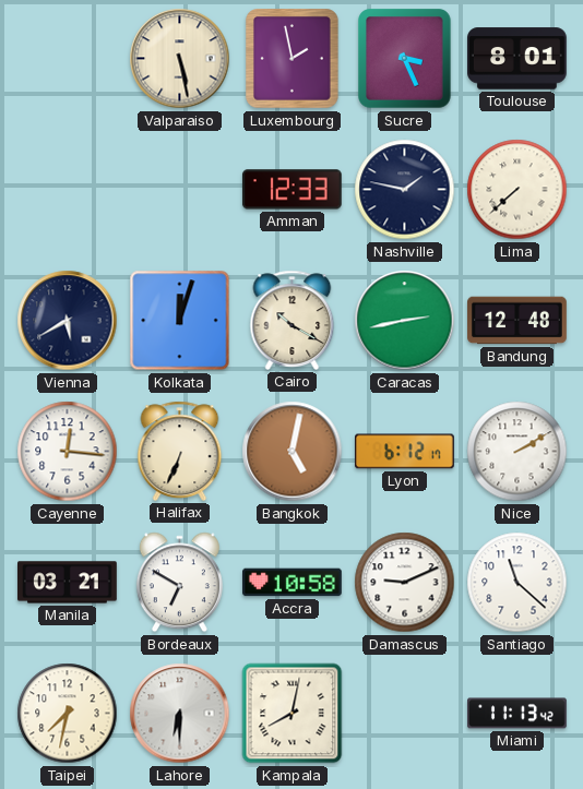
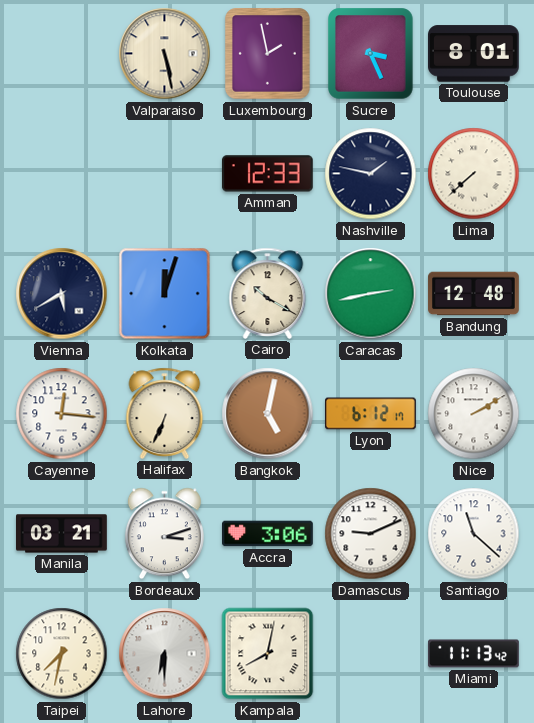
Bordeaux: 6:50 -> 3:12 (164, 534)
Accra: 10:58 -> 3:06 (268, 534)
